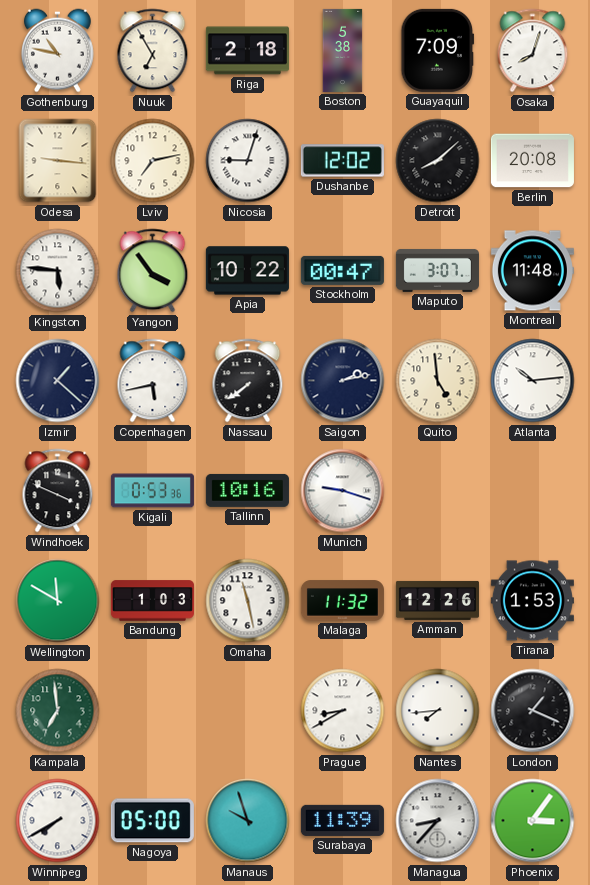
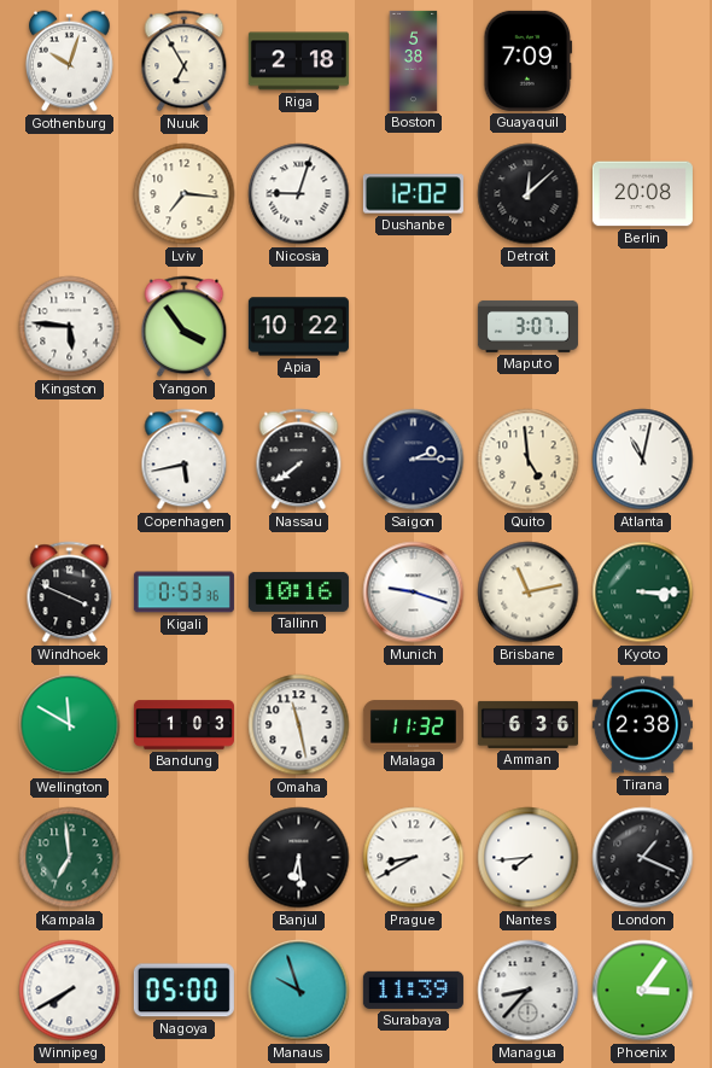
Gothenburg: 10:47 -> 10:03 (69, 62)
Osaka: 8:03 -> none (533, 51)
Odesa: 9:16 -> none (58, 161)
Lviv: 7:13 -> 7:16 (185, 194)
Detroit: 8:08 -> 12:08 (529, 194)
Stockholm: 00:47 -> none (342, 270)
Montreal: 11:48 -> none (532, 271)
Izmir: 1:22 -> none (58, 381)
Saigon: 2:13 -> 2:15 (414, 460)
Atlanta: 10:14 -> 11:02 (643, 460)
Brisbane: none -> 11:13 (529, 593)
Kyoto: none -> 3:15 (643, 593)
Amman: 12:26 -> 6:36 (527, 724)
Tirana: 1:53 -> 2:38 (642, 725)
Banjul: none -> 6:29 (299, 858)
